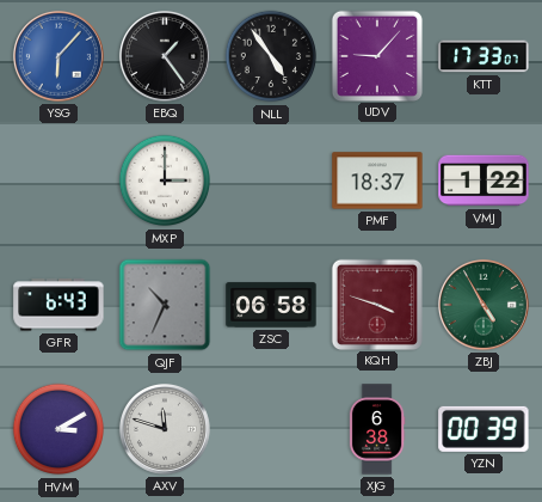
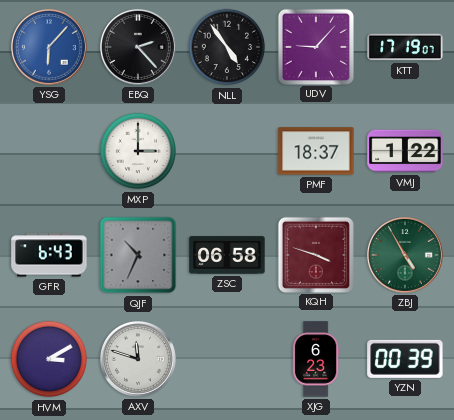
EBQ: 1:24 -> 2:23 (138, 47)
KTT: 17:33 -> 17:19 (405, 47)
XJG: 6:38 -> 6:23 (316, 359)
